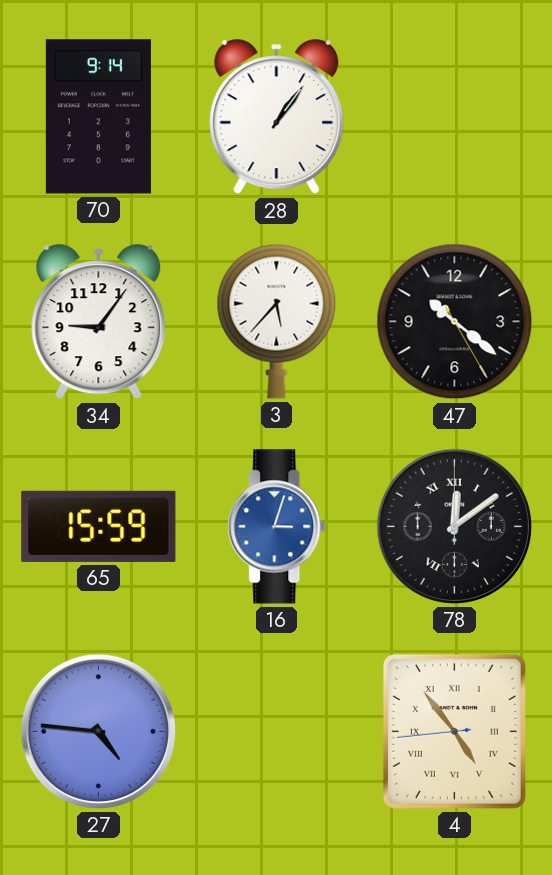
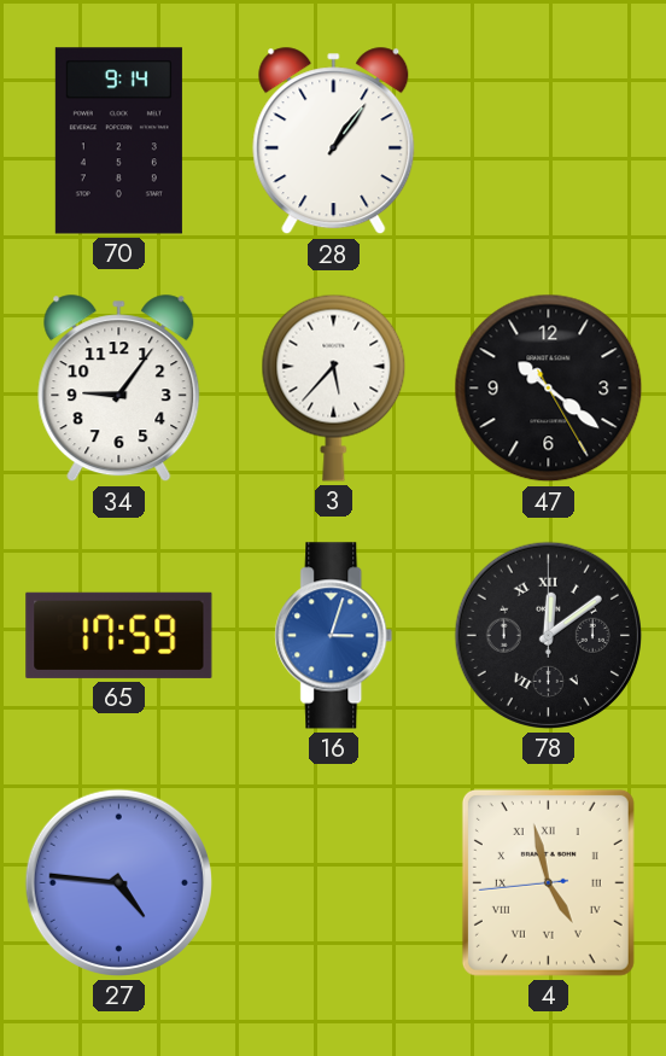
65: 15:59 -> 17:59 (119, 635)
4: 4:53 -> 4:57 (548, 882)
